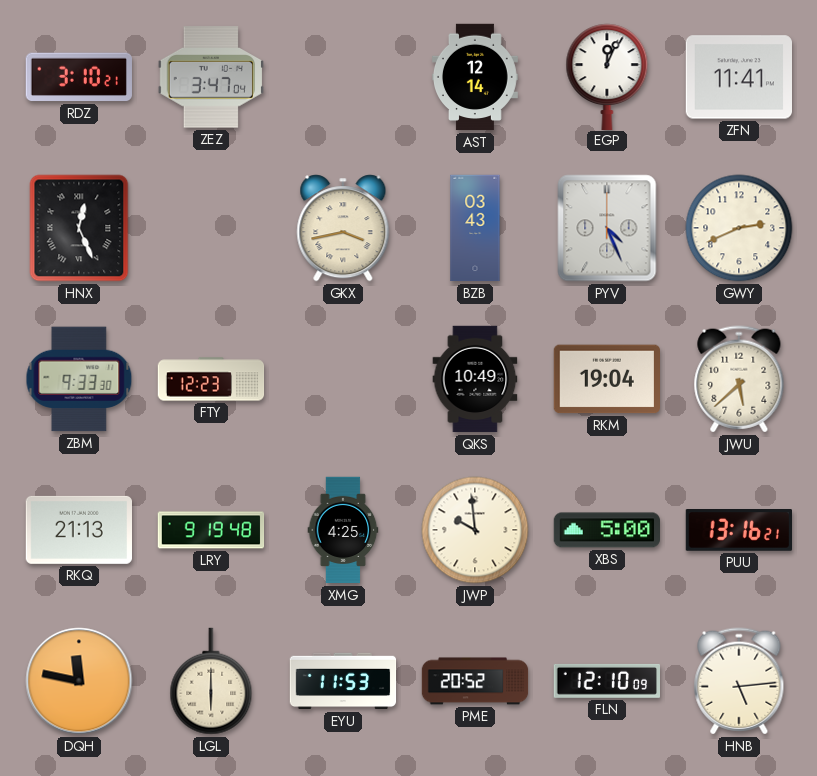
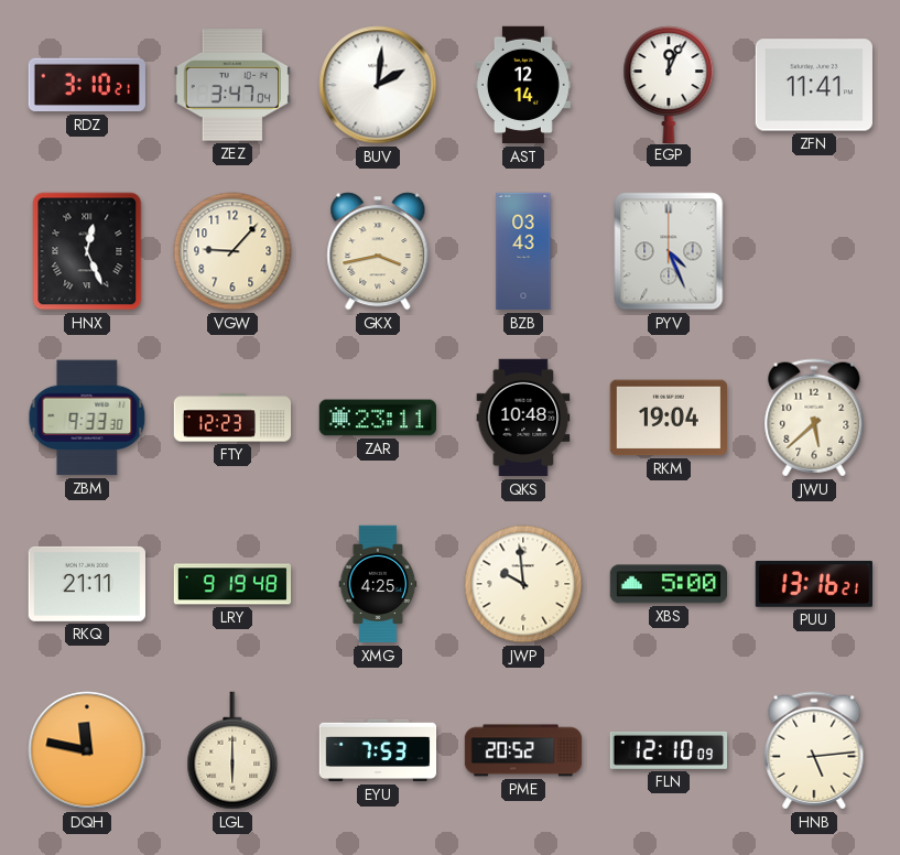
BUV: none -> 2:01 (378, 85)
VGW: none -> 9:07 (232, 251)
GWY: 2:41 -> none (739, 228)
ZAR: none -> 23:11 (377, 418)
QKS: 10:49 -> 10:48 (523, 418)
RKQ: 21:13 -> 21:11 (86, 584)
EYU: 11:53 -> 7:53 (378, 750)
